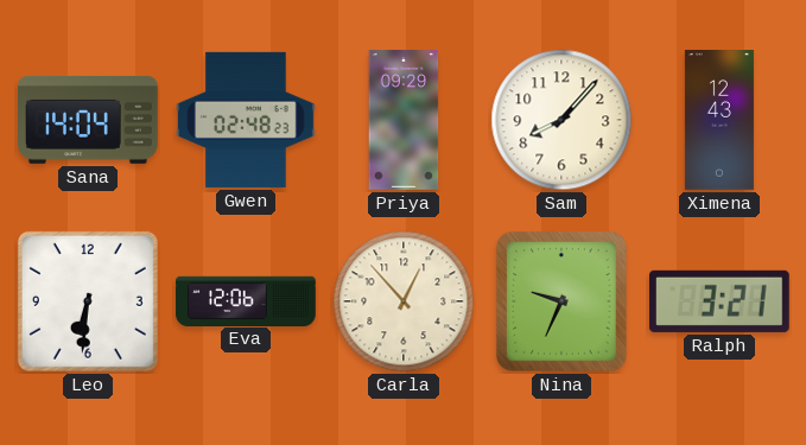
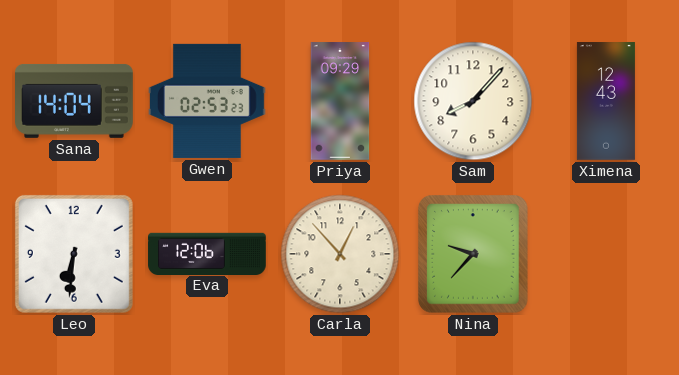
Gwen: 02:48 -> 02:53 (208, 101)
Nina: 9:34 -> 9:37 (473, 254)
Ralph: 3:21 -> none (719, 301)
